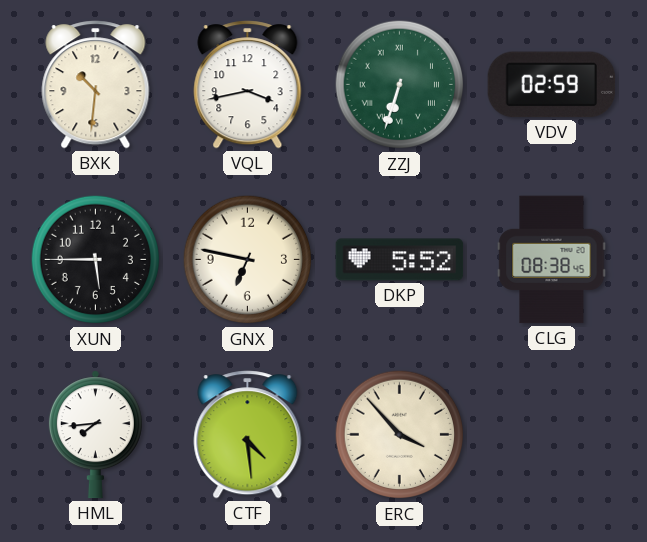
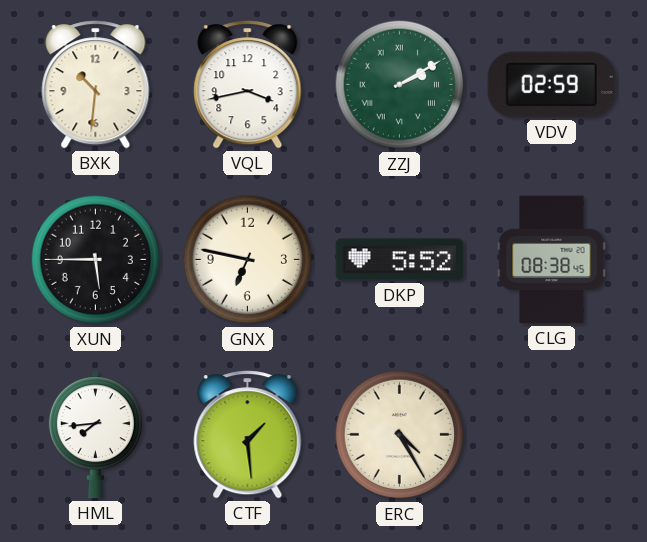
ZZJ: 6:33 -> 2:10 (400, 85)
CTF: 4:29 -> 1:29 (248, 435)
ERC: 3:53 -> 4:25 (400, 435)
